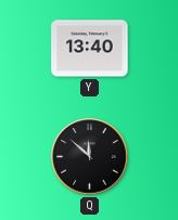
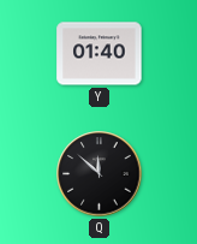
Y: 13:40 -> 01:40 (100, 54)
